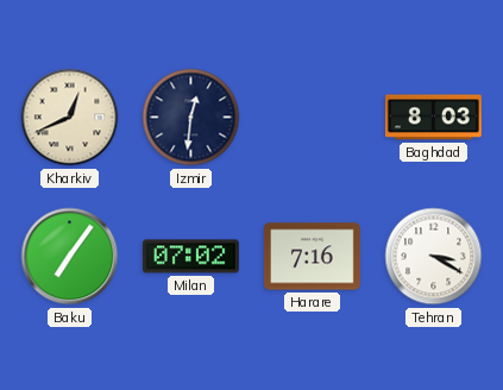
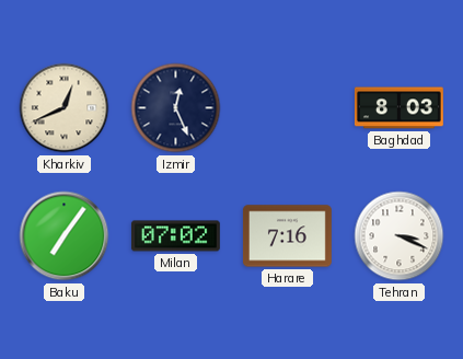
Izmir: 12:31 -> 12:26 (176, 108)
Tehran: 3:20 -> 3:19 (400, 236)
